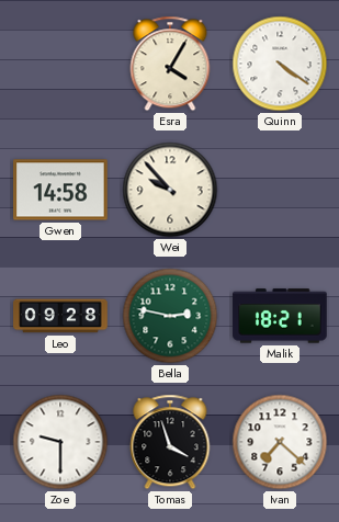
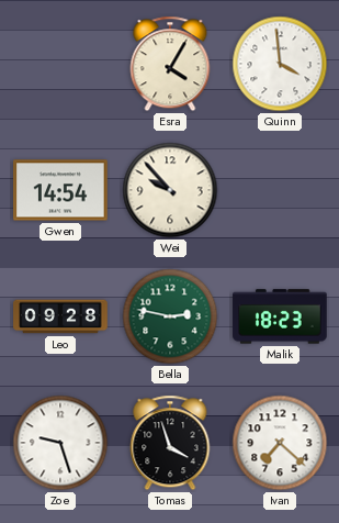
Quinn: 4:21 -> 3:59 (280, 64)
Gwen: 14:58 -> 14:54 (60, 190)
Malik: 18:21 -> 18:23 (280, 316)
Zoe: 9:30 -> 9:27 (60, 443)
